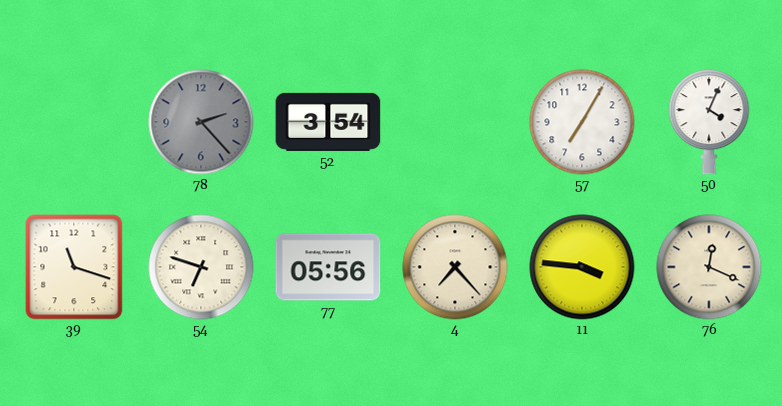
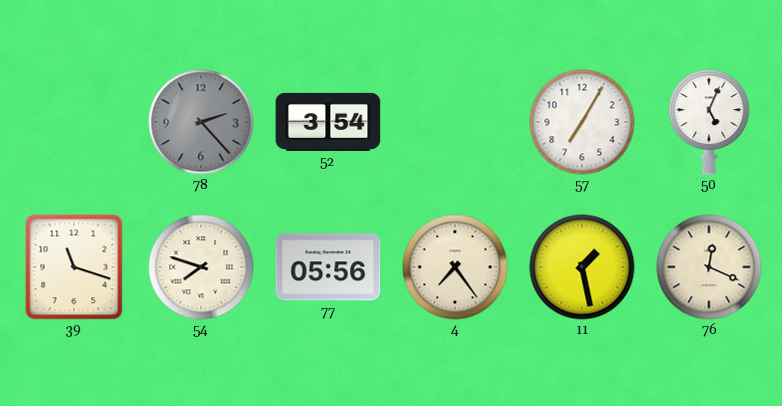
50: 4:04 -> 5:04 (709, 122)
54: 6:48 -> 7:48 (201, 267)
4: 7:23 -> 7:24 (455, 267)
11: 3:46 -> 1:28 (582, 267)
